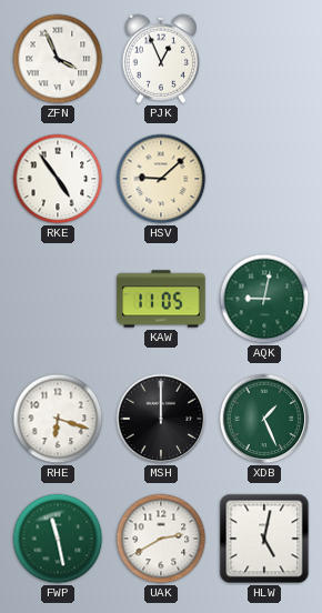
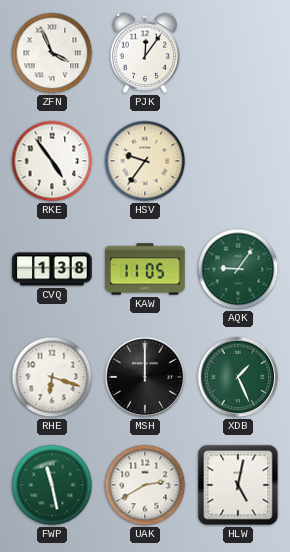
PJK: 12:56 -> 12:06 (144, 53)
HSV: 9:08 -> 9:36 (145, 161)
CVQ: none -> 1:38 (52, 269)
AQK: 9:02 -> 9:06 (238, 269)
